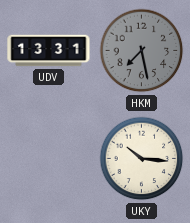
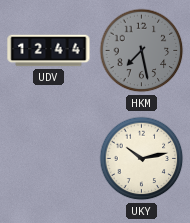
UDV: 13:31 -> 12:44 (49, 51)
UKY: 10:16 -> 10:13 (142, 159)
